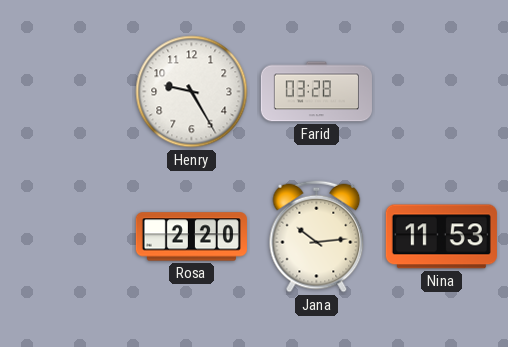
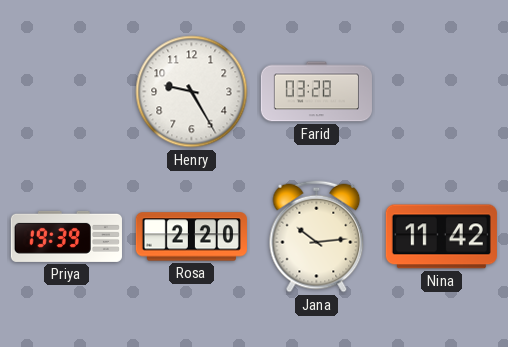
Priya: none -> 19:39 (66, 236)
Nina: 11:53 -> 11:42 (441, 237)
